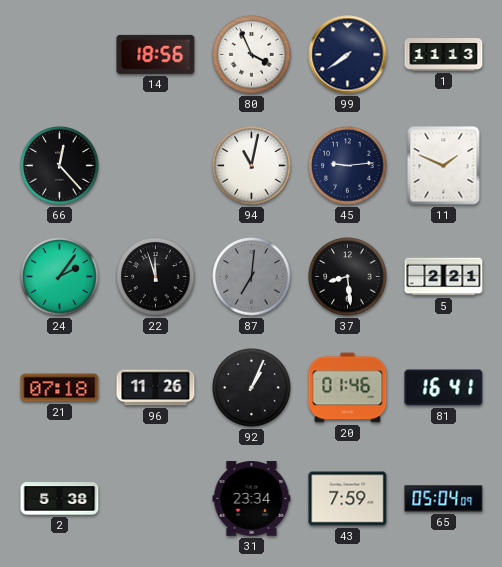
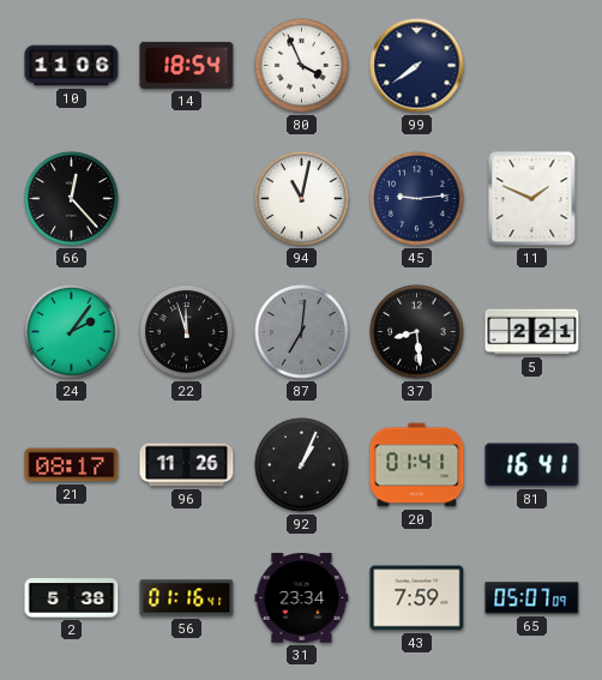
10: none -> 11:06 (72, 66)
14: 18:56 -> 18:54 (187, 65)
1: 11:13 -> none (444, 55)
21: 07:18 -> 08:17 (72, 465)
20: 01:46 -> 01:41 (417, 465)
56: none -> 01:16 (187, 598)
65: 05:04 -> 05:07 (532, 598)
